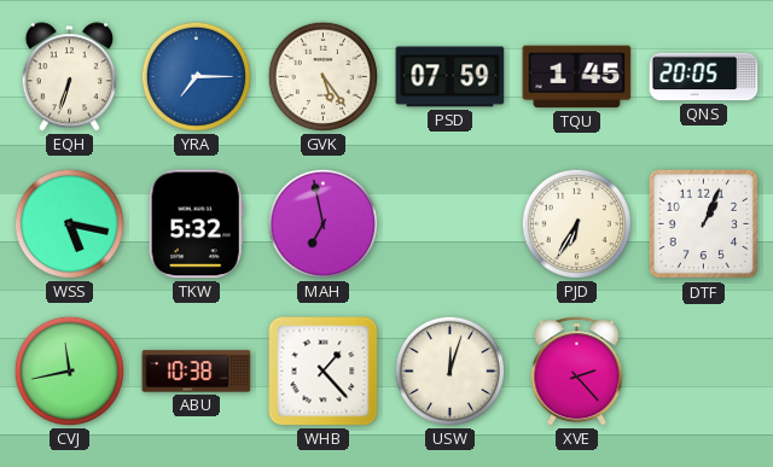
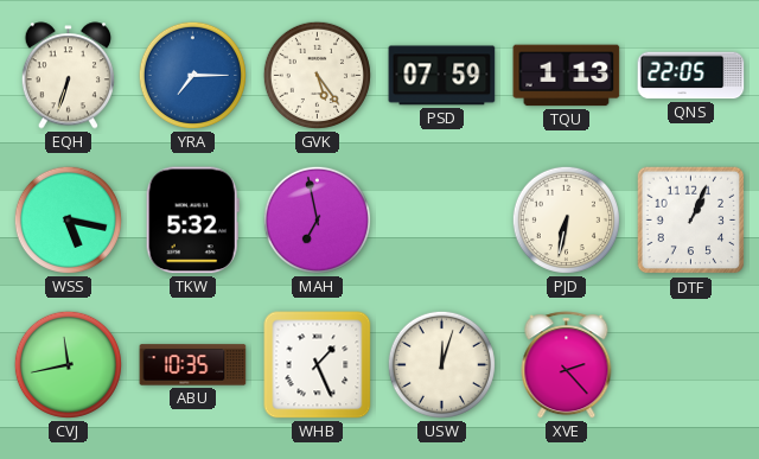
TQU: 1:45 -> 1:13 (567, 76)
QNS: 20:05 -> 22:05 (691, 76)
PJD: 6:35 -> 6:32 (566, 219)
ABU: 10:38 -> 10:35 (193, 365)
WHB: 1:23 -> 1:26 (318, 365)
